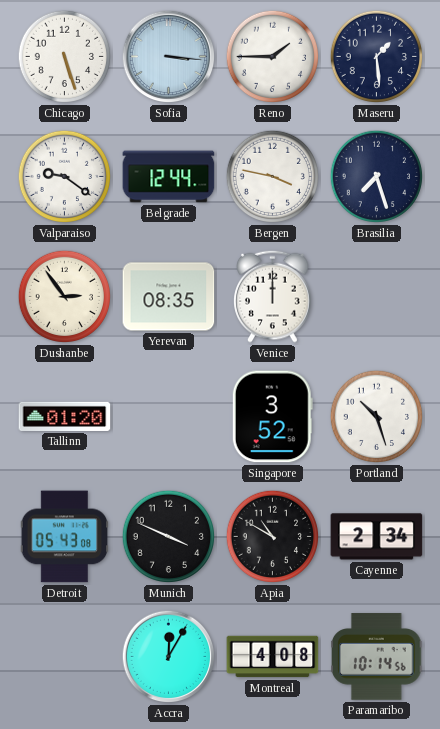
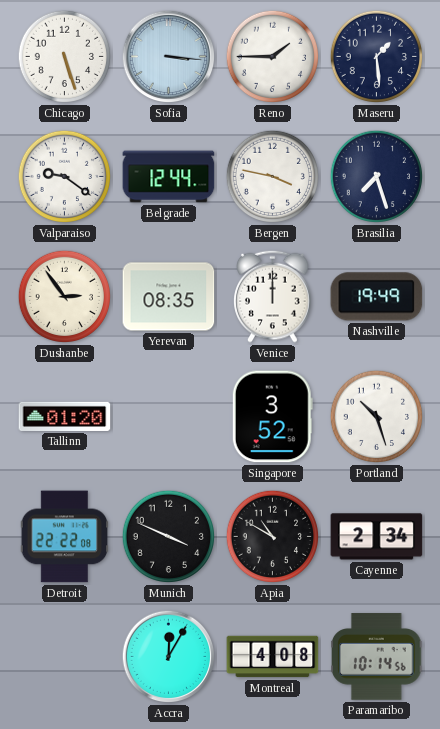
Nashville: none -> 19:49 (377, 297)
Detroit: 05:43 -> 22:22 (65, 537)
